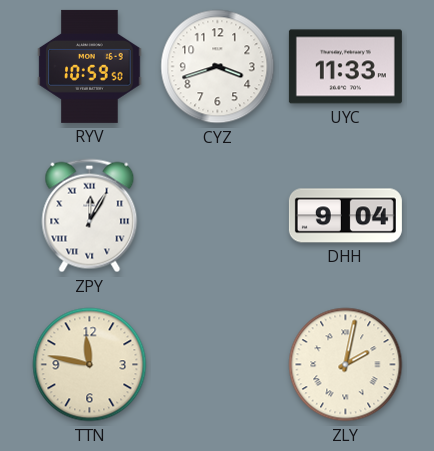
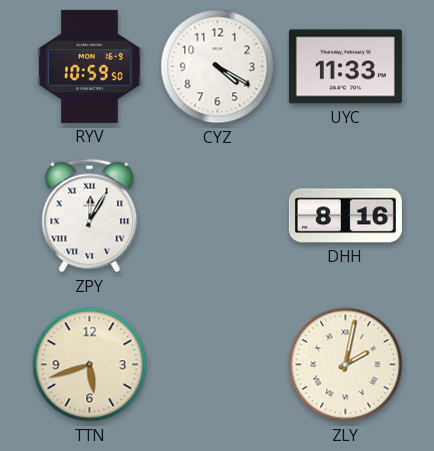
CYZ: 3:42 -> 4:20 (218, 67)
DHH: 9:04 -> 8:16 (345, 216)
TTN: 11:47 -> 5:42 (90, 365)
